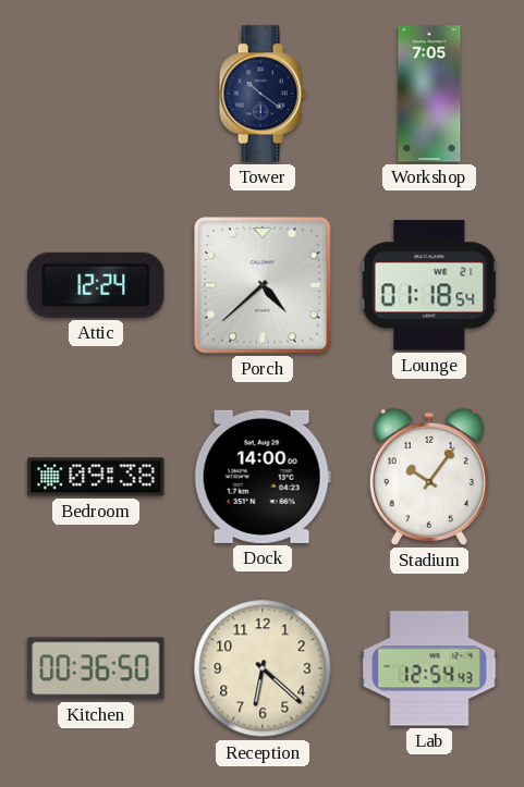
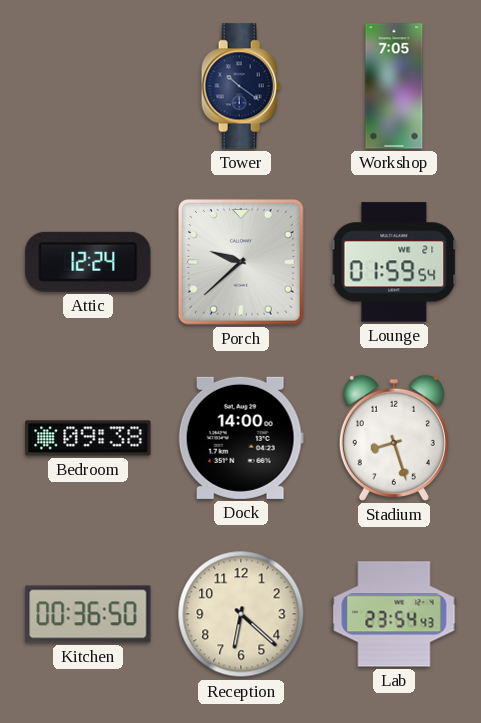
Porch: 4:38 -> 9:38 (241, 262)
Lounge: 01:18 -> 01:59 (394, 262)
Stadium: 10:06 -> 8:27 (394, 438)
Lab: 12:54 -> 23:54 (394, 614)
